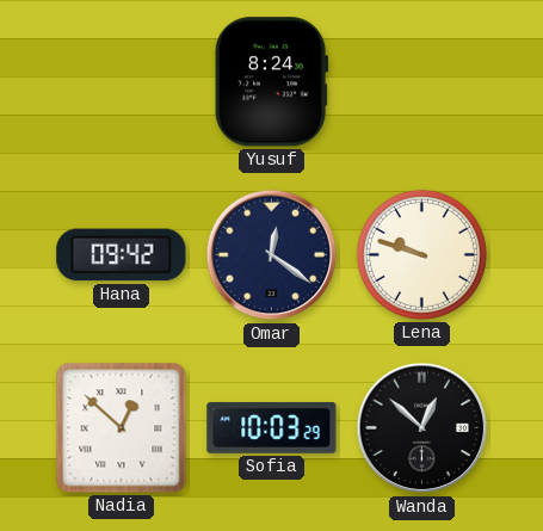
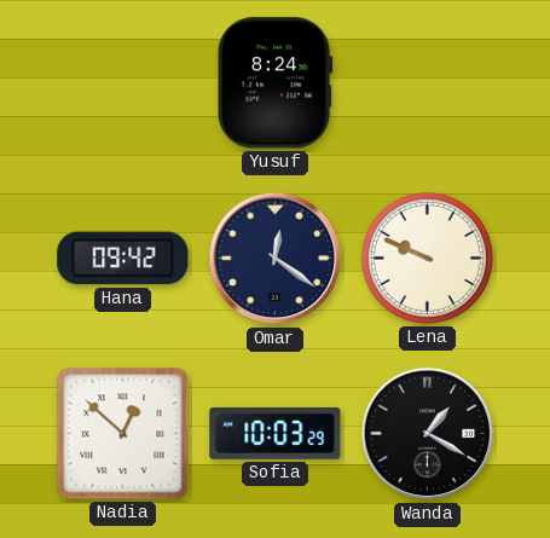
Lena: 9:48 -> 9:49 (427, 258)
Wanda: 12:52 -> 1:20 (428, 434)
